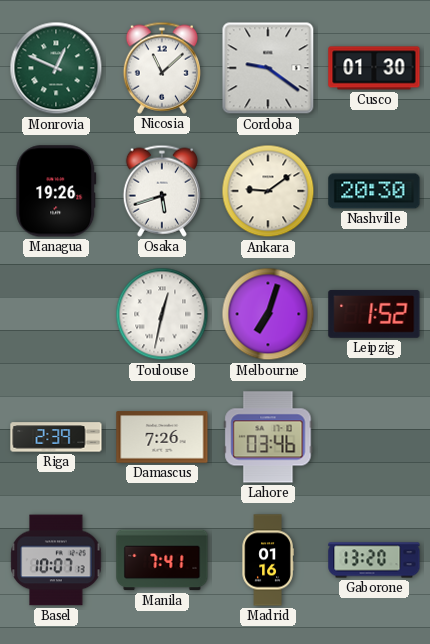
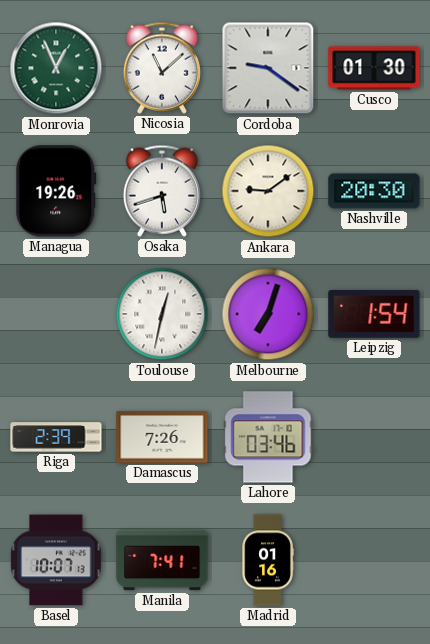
Monrovia: 12:49 -> 12:56 (56, 68)
Leipzig: 1:52 -> 1:54 (374, 314)
Gaborone: 13:20 -> none (374, 560)
